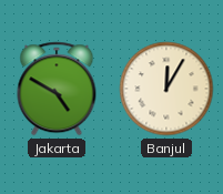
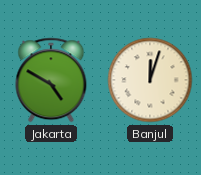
Banjul: 12:05 -> 12:03 (150, 80)
